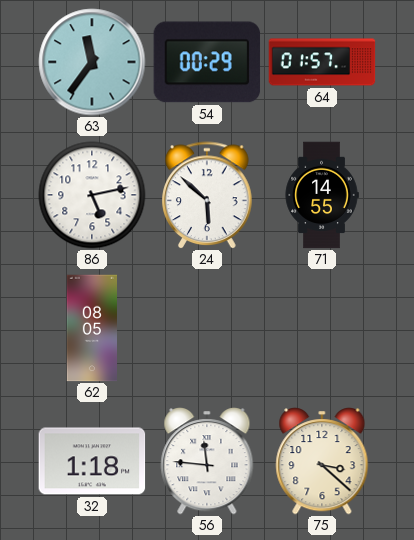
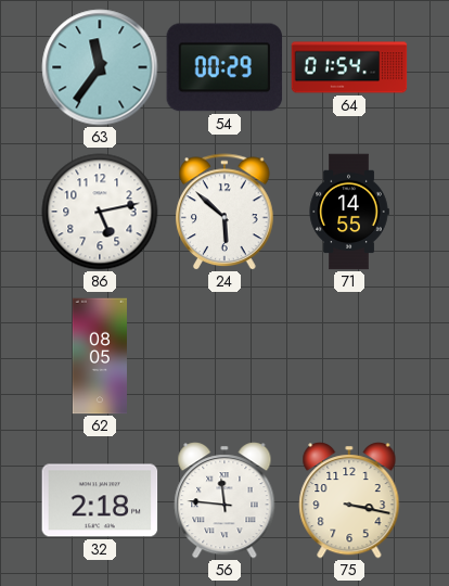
64: 01:57 -> 01:54 (349, 67)
32: 1:18 -> 2:18 (100, 500)
75: 3:22 -> 3:17 (349, 500)
